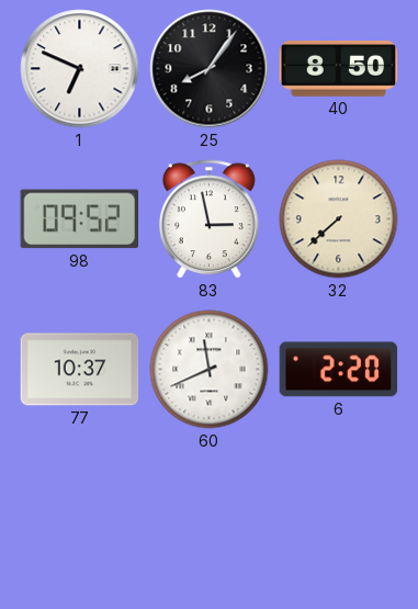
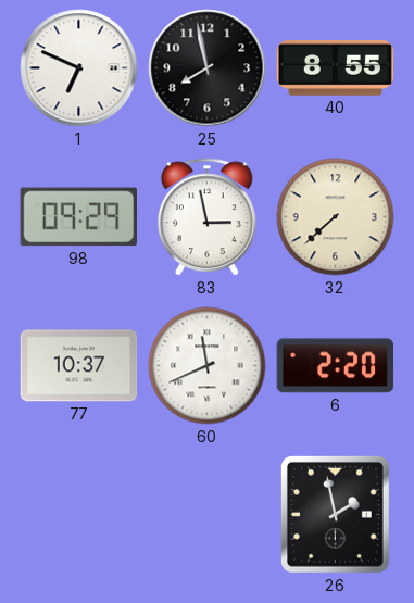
25: 8:06 -> 7:58 (208, 68)
40: 8:50 -> 8:55 (336, 68)
98: 09:52 -> 09:29 (78, 217)
26: none -> 1:58 (335, 514)
